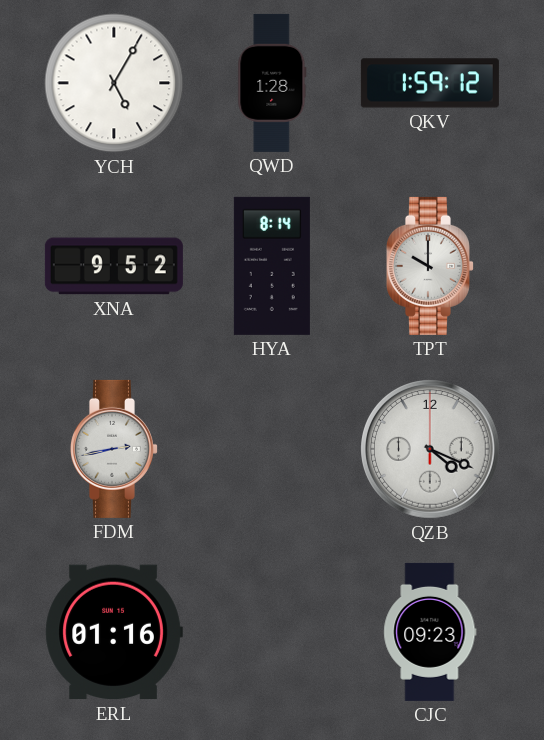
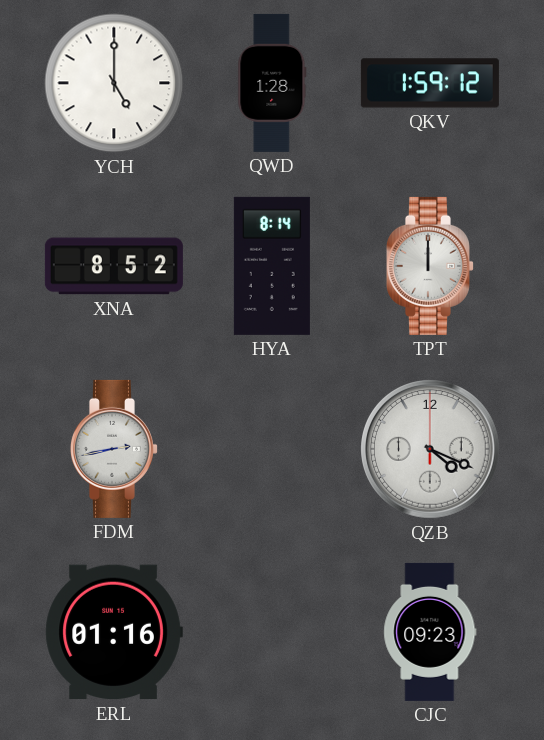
YCH: 5:05 -> 5:00 (114, 83)
XNA: 9:52 -> 8:52 (114, 266)
TPT: 10:00 -> 12:00 (430, 266)
